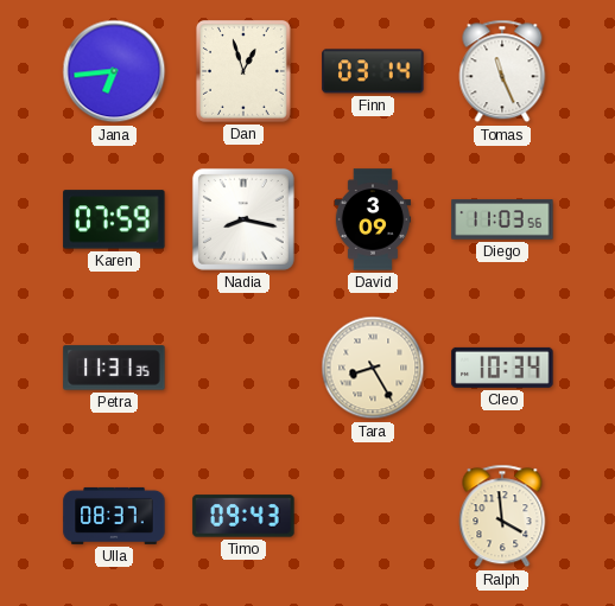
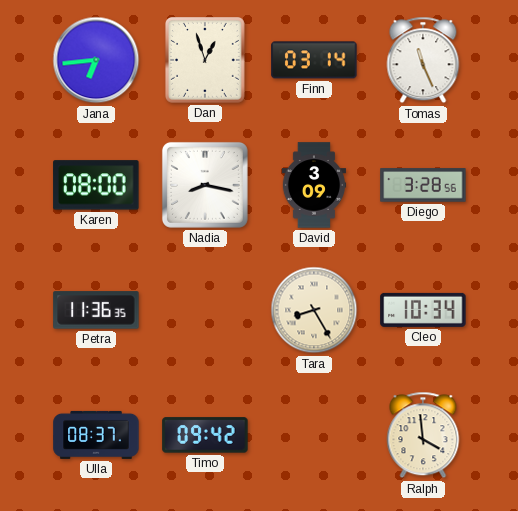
Karen: 07:59 -> 08:00 (96, 185)
Diego: 11:03 -> 3:28 (423, 185)
Petra: 11:31 -> 11:36 (96, 310)
Timo: 09:43 -> 09:42 (205, 435)
